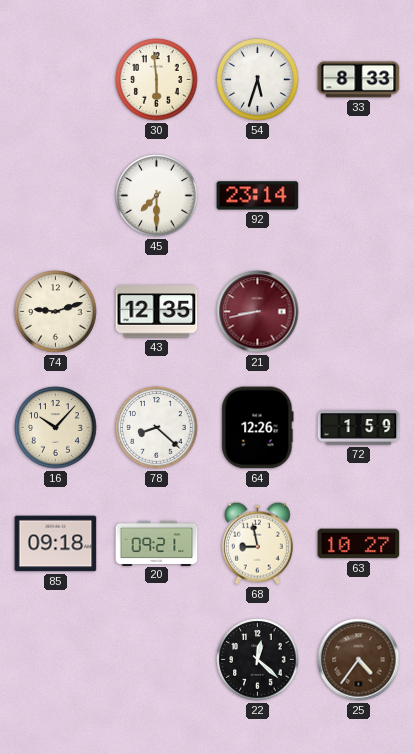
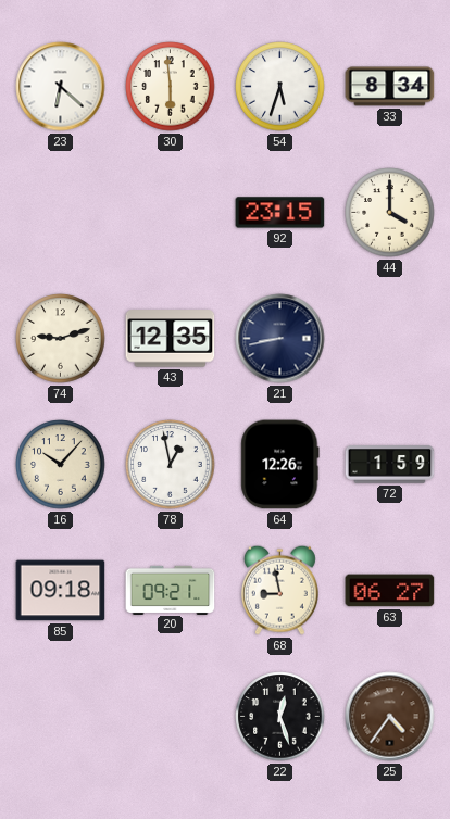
23: none -> 6:22 (61, 87)
33: 8:33 -> 8:34 (390, 87)
45: 7:30 -> none (157, 196)
92: 23:14 -> 23:15 (280, 213)
44: none -> 4:00 (390, 213)
21 dial: burgundy -> navy (280, 339)
78: 8:22 -> 12:58 (171, 465)
63: 10:27 -> 06:27 (390, 591)
22: 12:22 -> 12:27 (280, 717)
